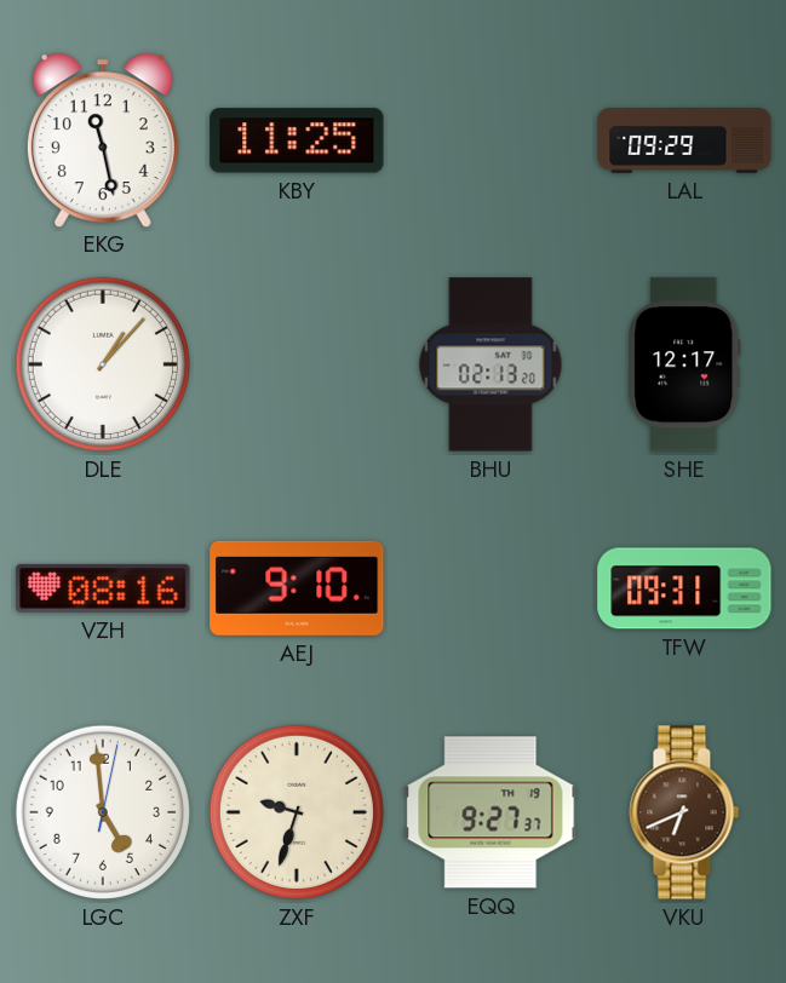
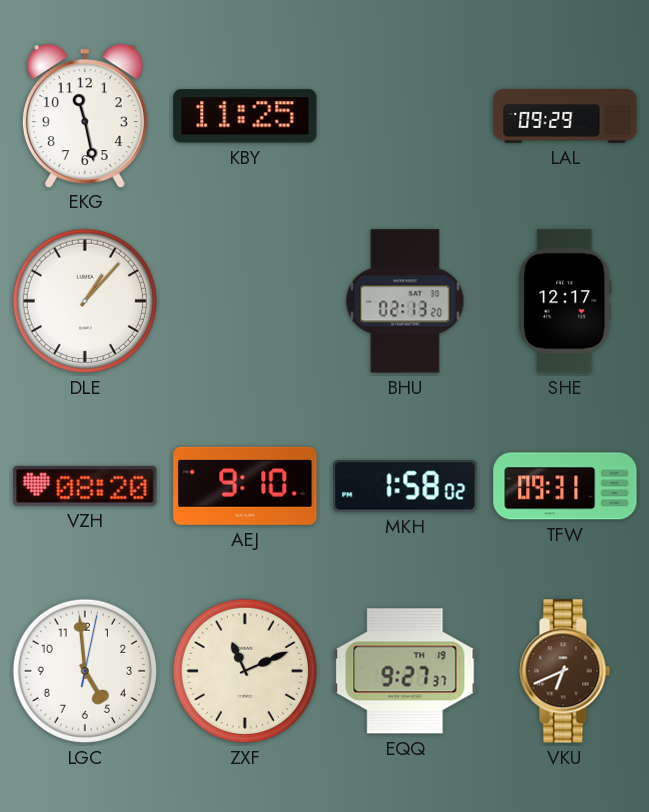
VZH: 08:16 -> 08:20 (85, 486)
MKH: none -> 1:58 (405, 486)
ZXF: 9:33 -> 11:11 (245, 671)
